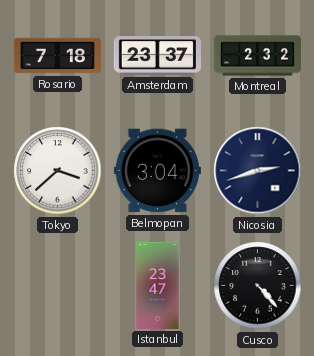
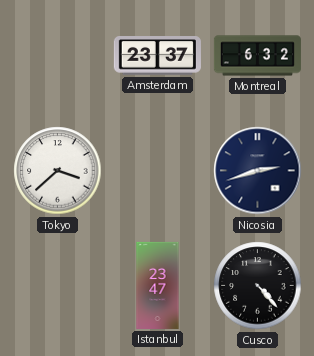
Rosario: 7:18 -> none (57, 56)
Montreal: 2:32 -> 6:32 (257, 56)
Belmopan: 3:04 -> none (157, 171)
